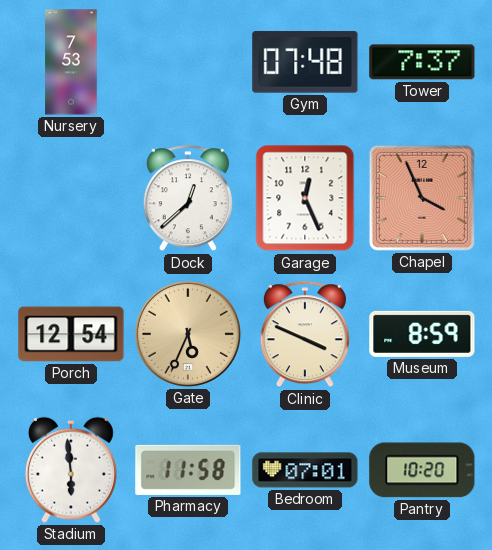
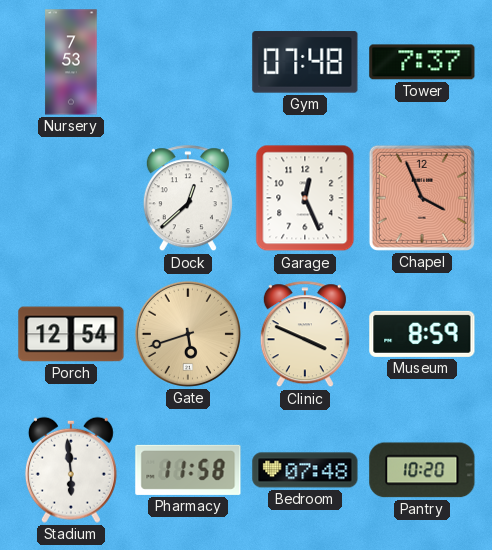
Gate: 5:34 -> 5:42 (188, 334)
Bedroom: 07:01 -> 07:48 (305, 470)
